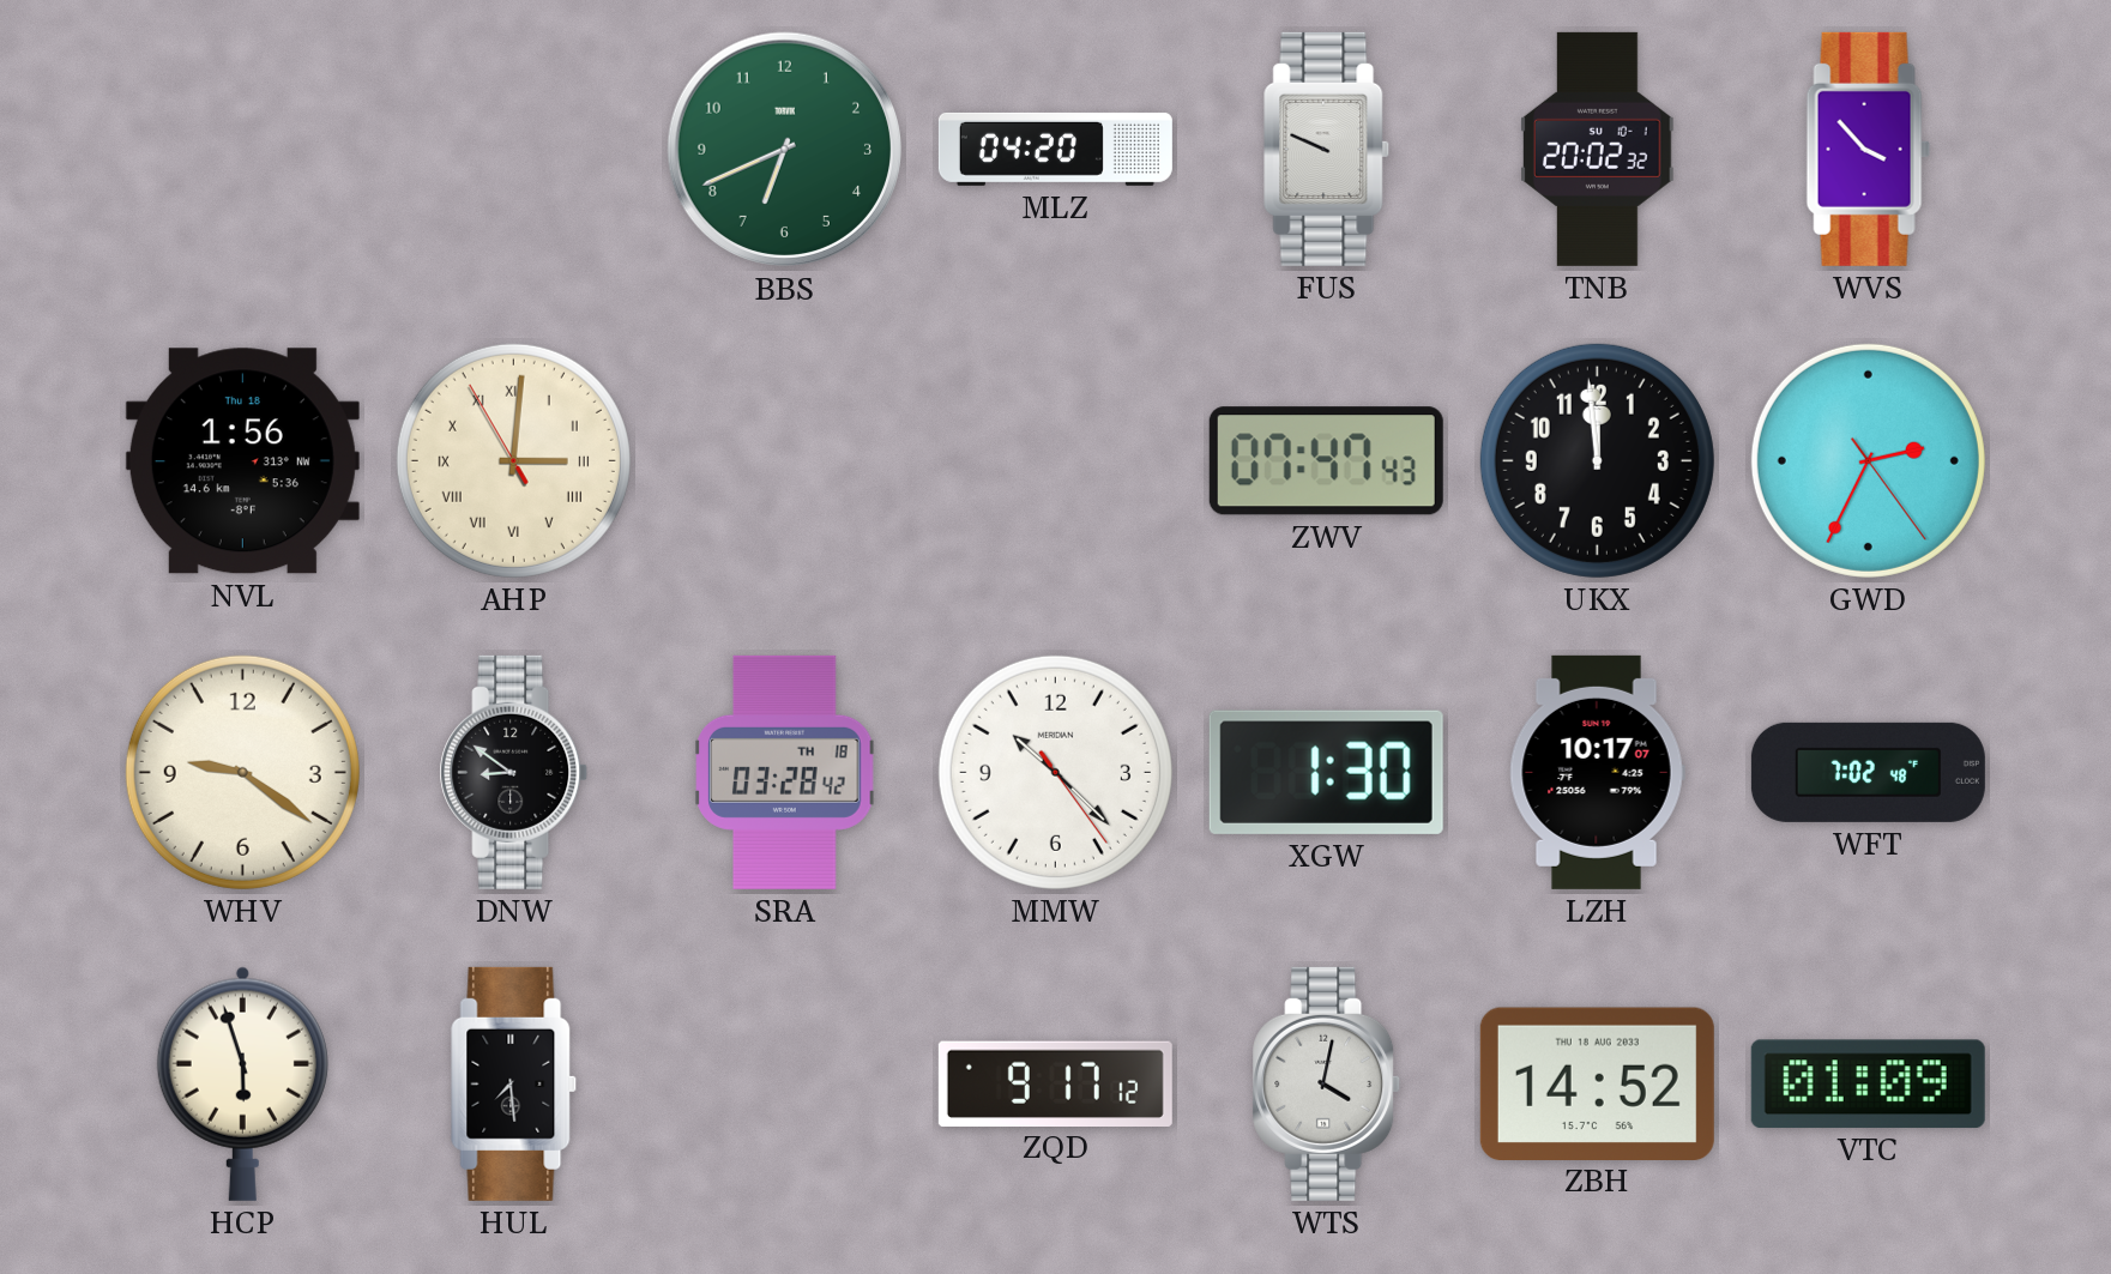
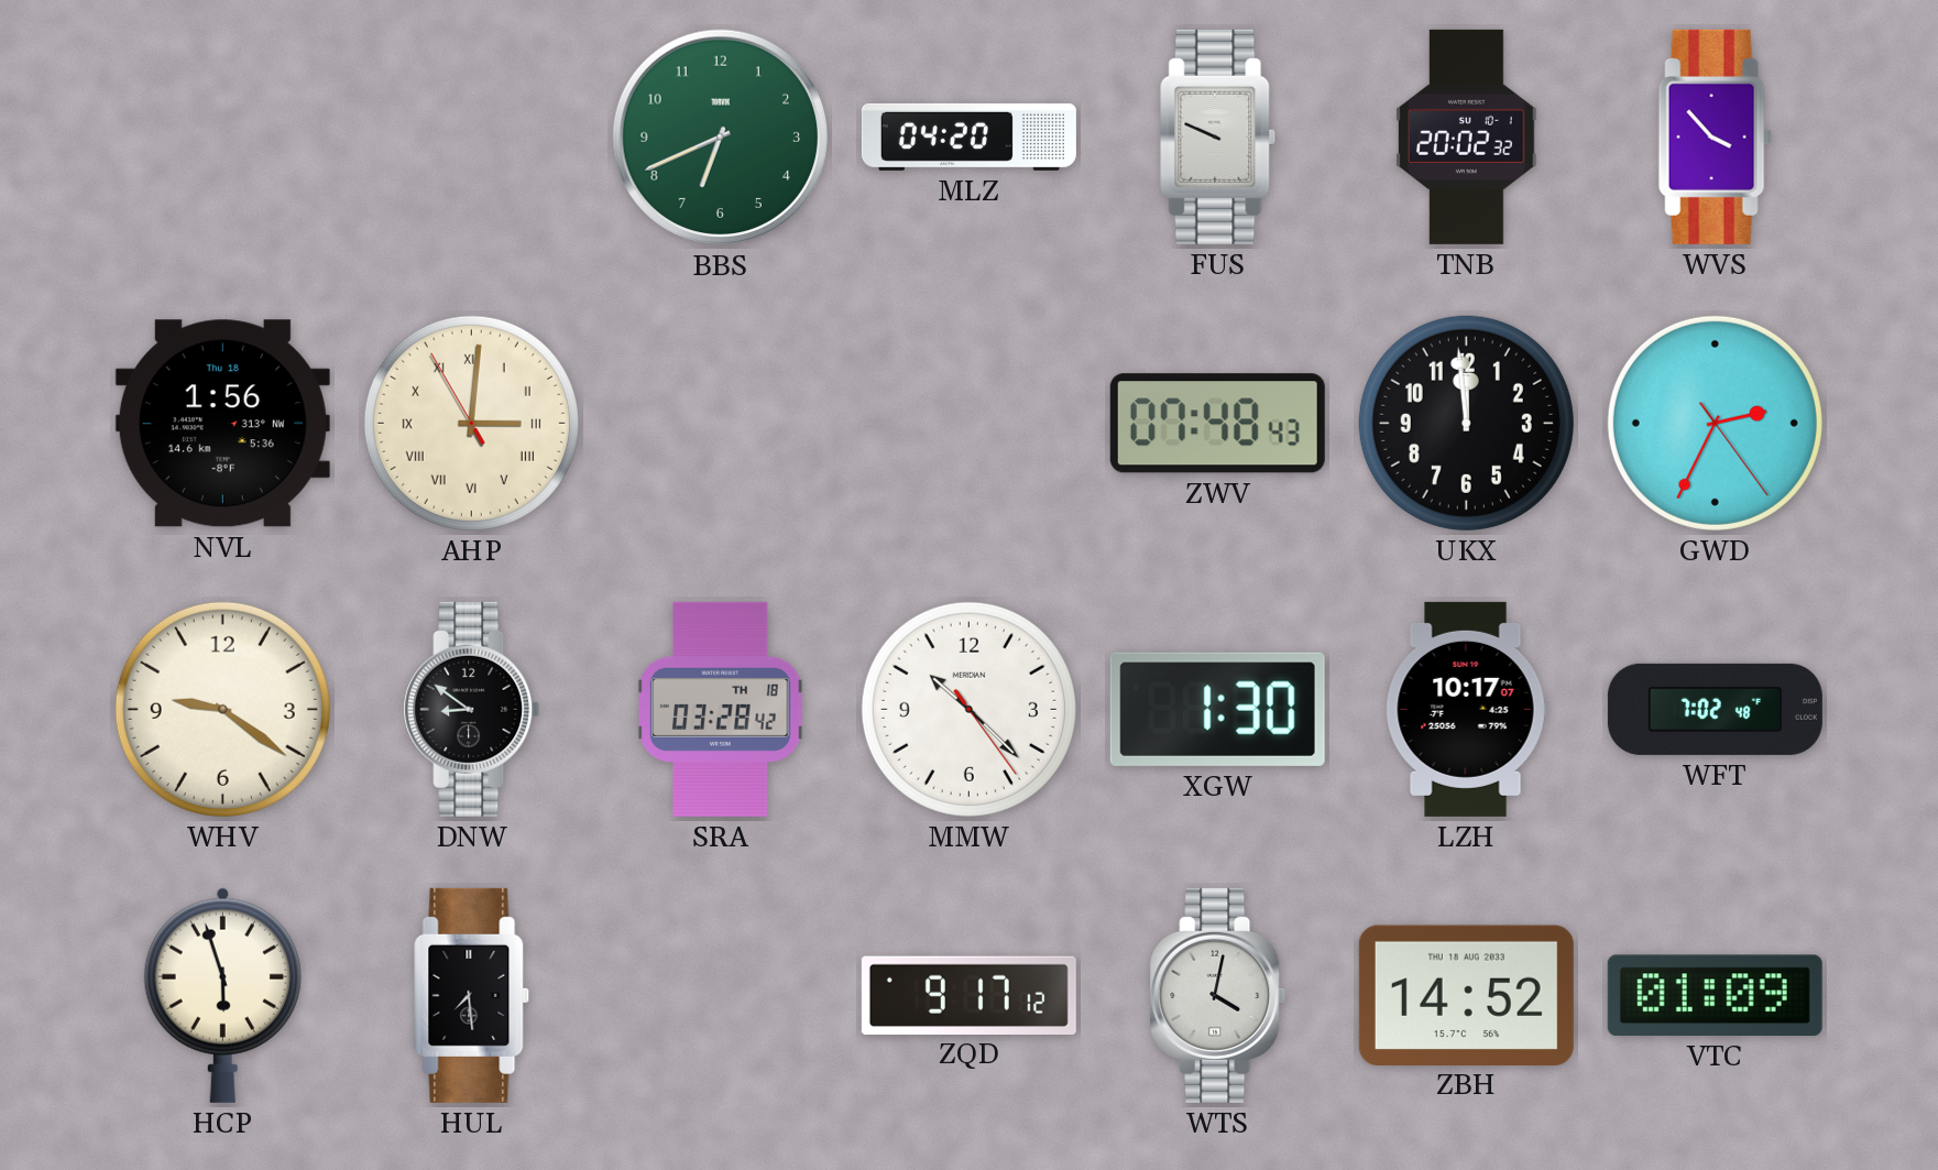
ZWV: 07:47 -> 07:48 (1217, 424)
